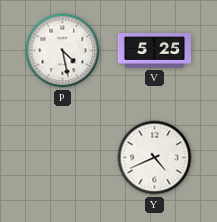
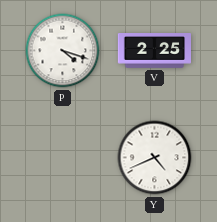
P: 4:28 -> 4:18 (63, 51)
V: 5:25 -> 2:25 (154, 51)
